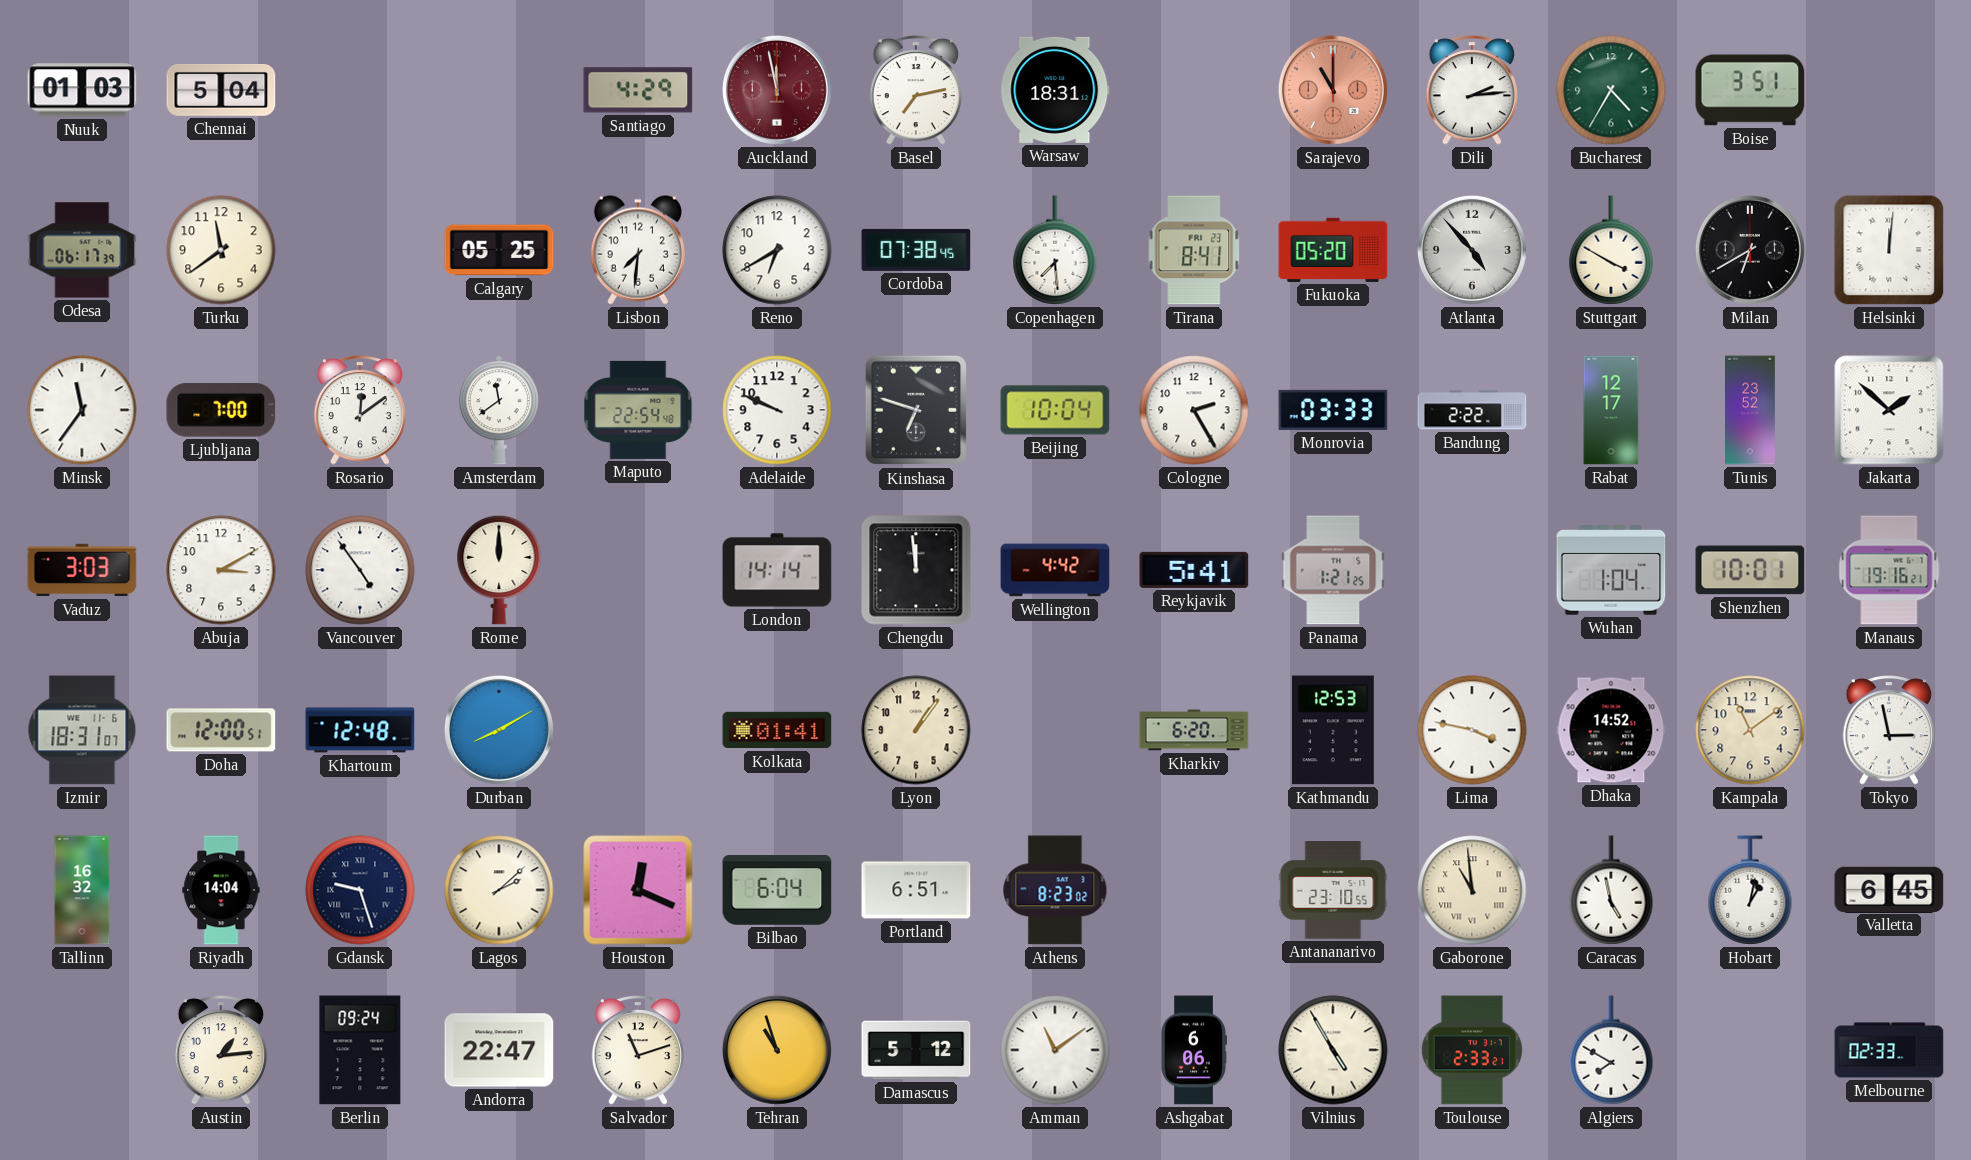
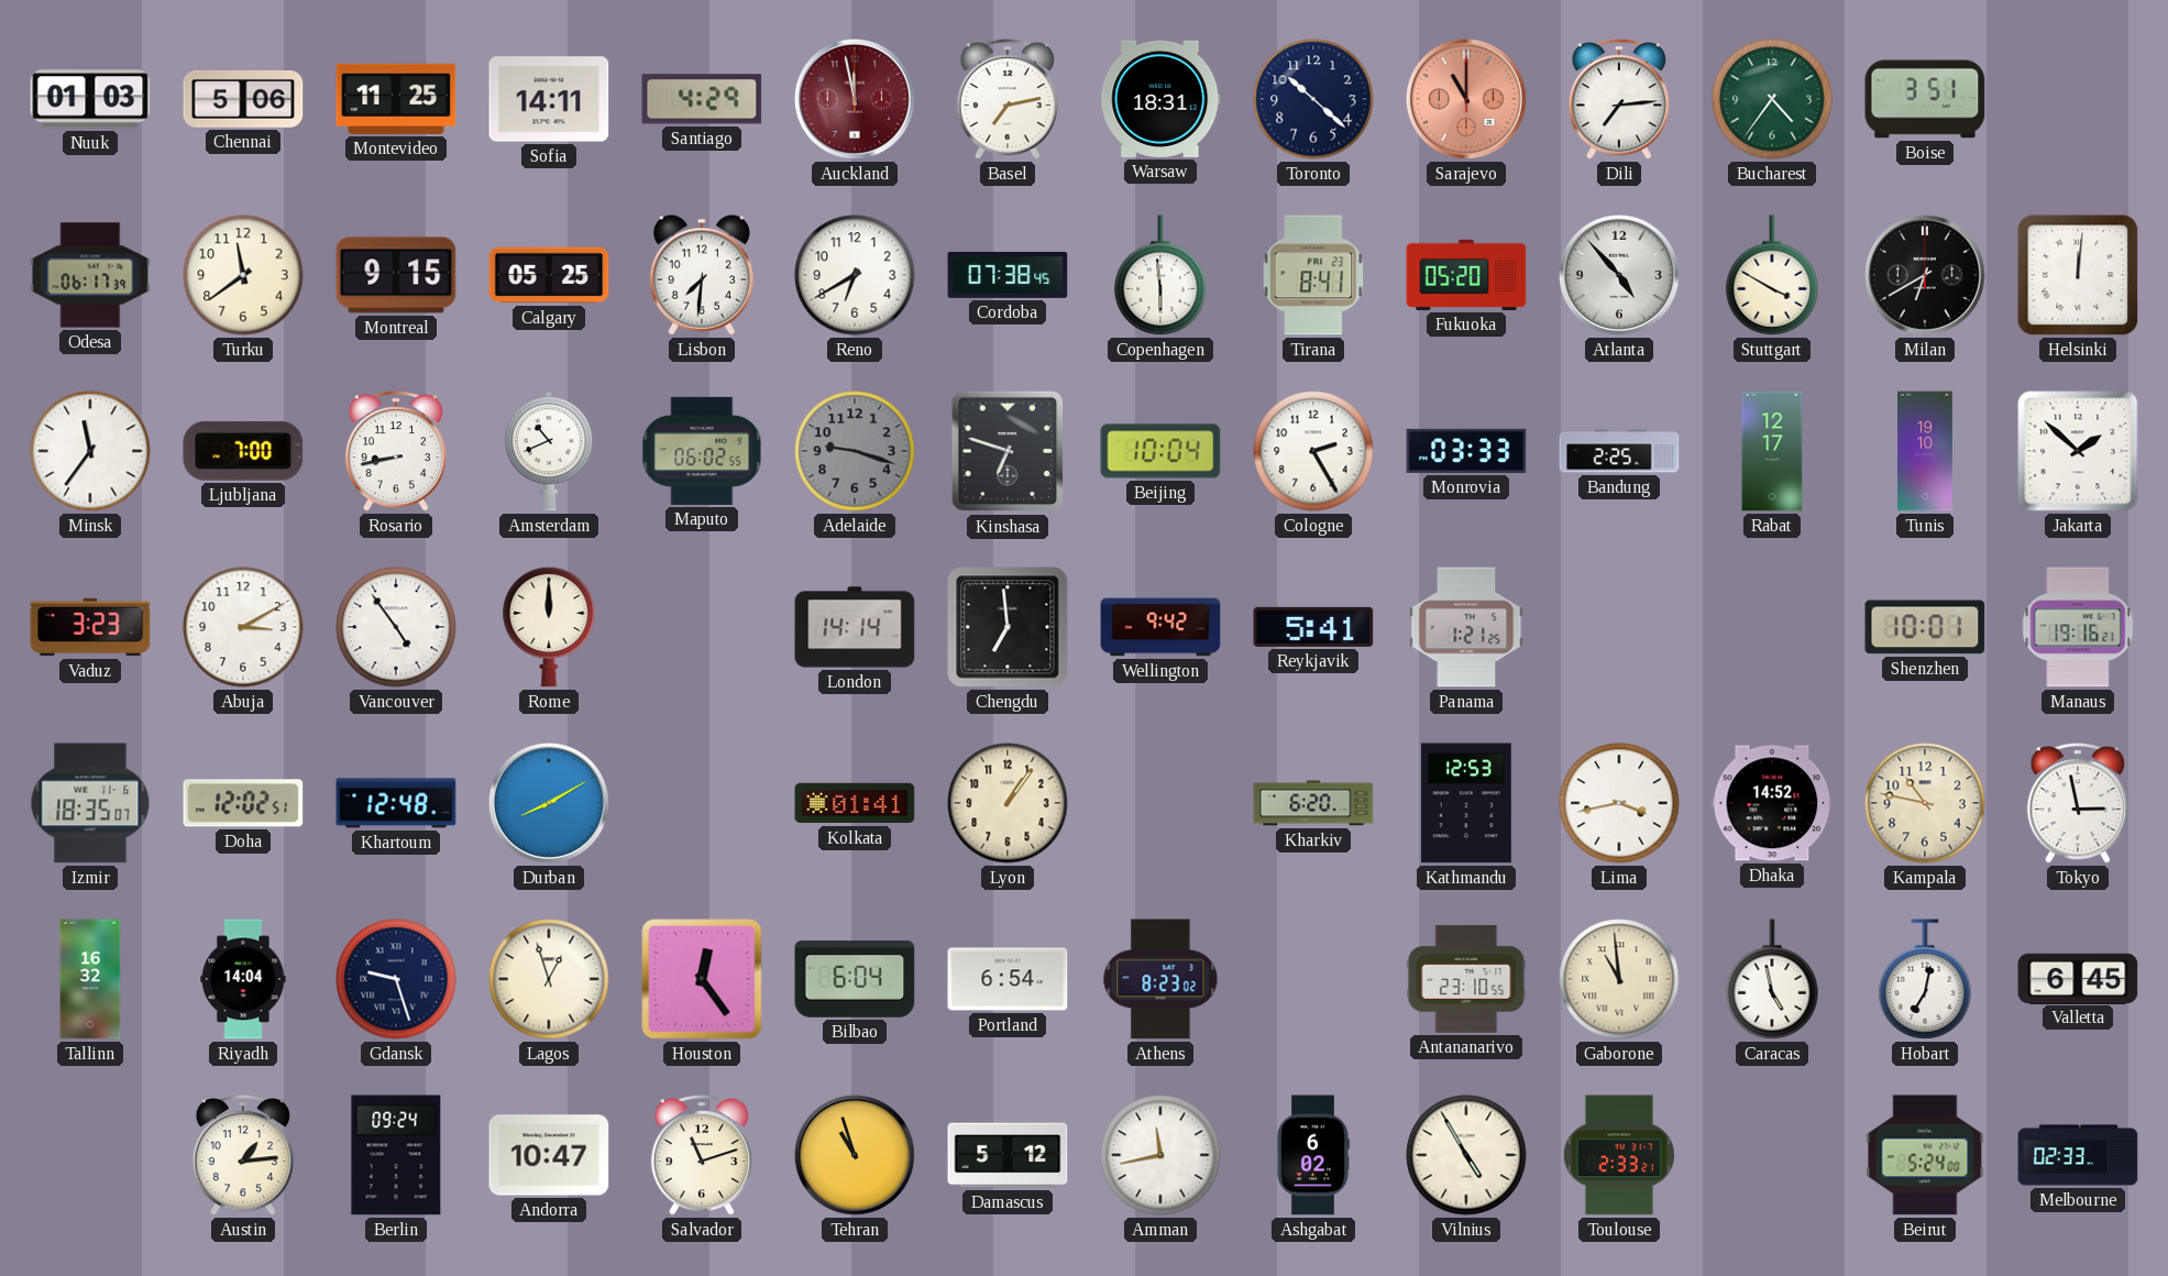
Chennai: 5:04 -> 5:06 (243, 99)
Montevideo: none -> 11:25 (396, 99)
Sofia: none -> 14:11 (549, 99)
Toronto: none -> 10:22 (1313, 99)
Dili: 2:14 -> 7:14 (1618, 100)
Bucharest: 4:35 -> 4:36 (1772, 99)
Montreal: none -> 9:15 (396, 275)
Copenhagen: 7:29 -> 5:59 (1160, 275)
Rosario: 12:09 -> 8:43 (395, 452)
Amsterdam: 11:39 -> 10:41 (549, 451)
Maputo: 22:54 -> 06:02 (702, 451)
Adelaide: 9:49 -> 9:18 (855, 451)
Adelaide dial: white -> grey (855, 451)
Bandung: 2:22 -> 2:25 (1619, 451)
Tunis: 23:52 -> 19:10 (1926, 451)
Vaduz: 3:03 -> 3:23 (90, 627)
Chengdu: 11:59 -> 6:59 (1008, 627)
Wellington: 4:42 -> 9:42 (1160, 627)
Wuhan: 1:04 -> none (1611, 571)
Izmir: 18:31 -> 18:35 (90, 803)
Doha: 12:00 -> 12:02 (243, 803)
Lima: 3:47 -> 3:43 (1619, 803)
Kampala: 11:09 -> 10:47 (1925, 803)
Lagos: 2:08 -> 12:57 (549, 979)
Houston: 12:19 -> 12:24 (702, 979)
Portland: 6:51 -> 6:54 (1008, 979)
Hobart: 1:02 -> 7:02 (1925, 979)
Andorra: 22:47 -> 10:47 (549, 1155)
Amman: 11:09 -> 11:43 (1160, 1155)
Ashgabat: 6:06 -> 6:02 (1313, 1155)
Algiers: 7:50 -> none (1611, 1050)
Beirut: none -> 5:24 (1925, 1155)
